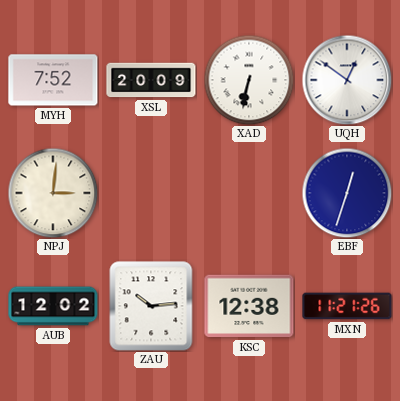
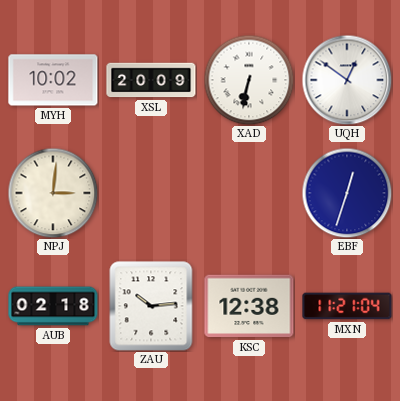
MYH: 7:52 -> 10:02 (53, 80)
AUB: 12:02 -> 02:18 (53, 306)
MXN: 11:21:26 -> 11:21:04 (347, 306)
